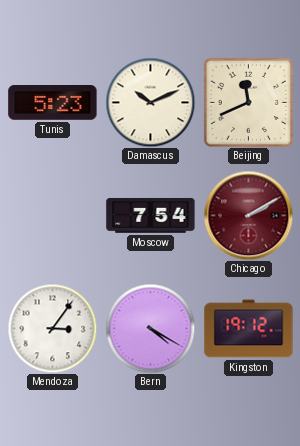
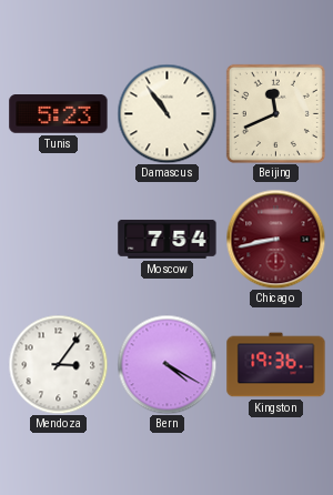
Damascus: 10:11 -> 10:54 (167, 113)
Chicago: 2:10 -> 8:43 (275, 239)
Kingston: 19:12 -> 19:36 (276, 365)
